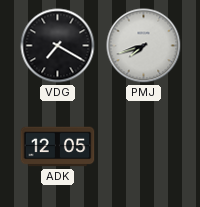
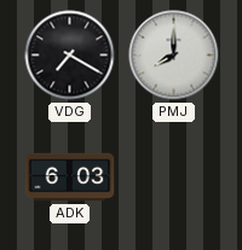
PMJ: 7:42 -> 8:00 (174, 56)
ADK: 12:05 -> 6:03 (70, 178)
